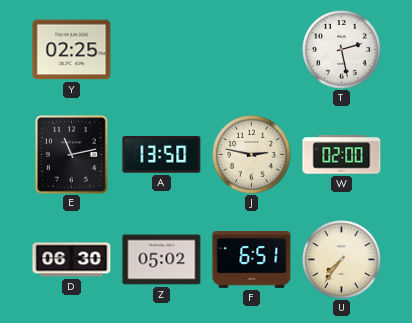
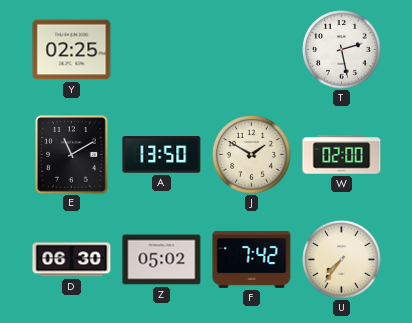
E: 11:13 -> 11:10 (72, 155)
J: 2:47 -> 1:50 (252, 155)
F: 6:51 -> 7:42 (252, 259)
